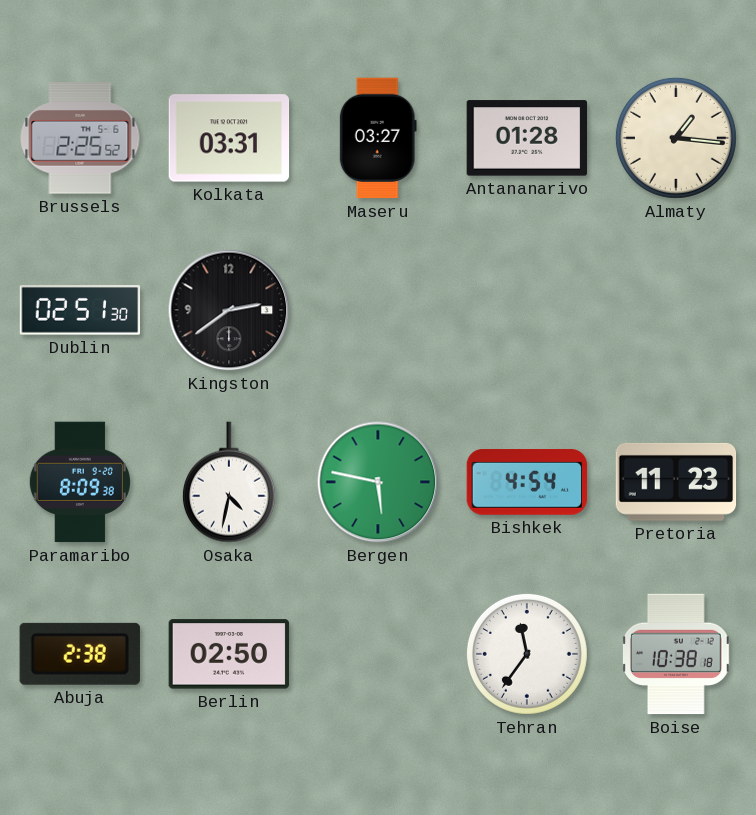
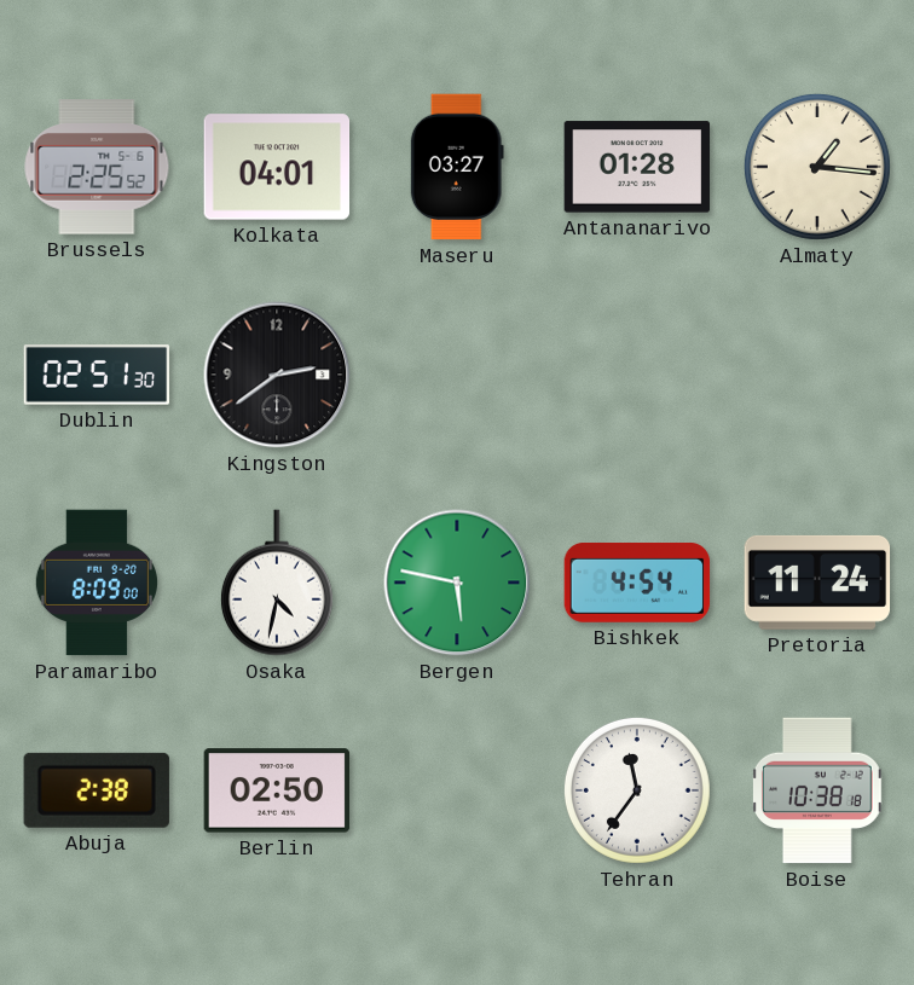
Kolkata: 03:31 -> 04:01 (277, 167)
Paramaribo: 8:09:38 -> 8:09:00 (97, 583)
Pretoria: 11:23 -> 11:24 (817, 583)
